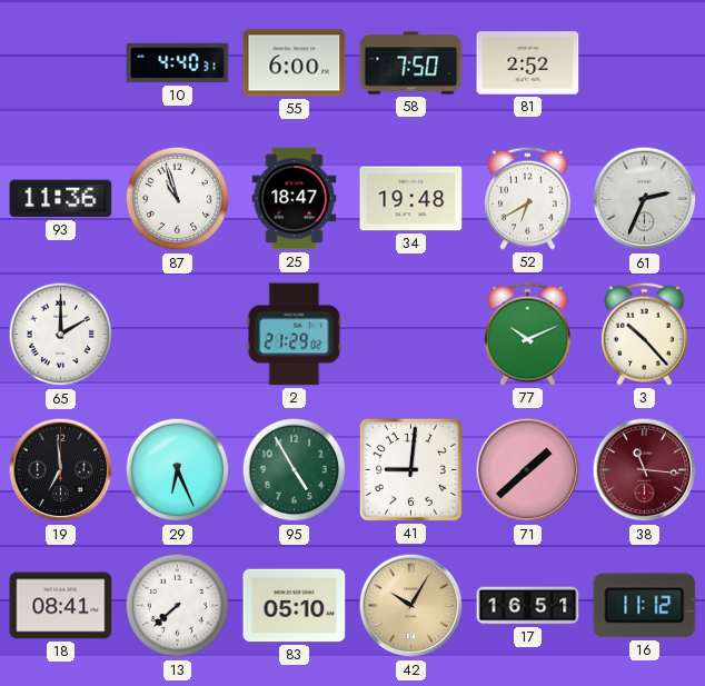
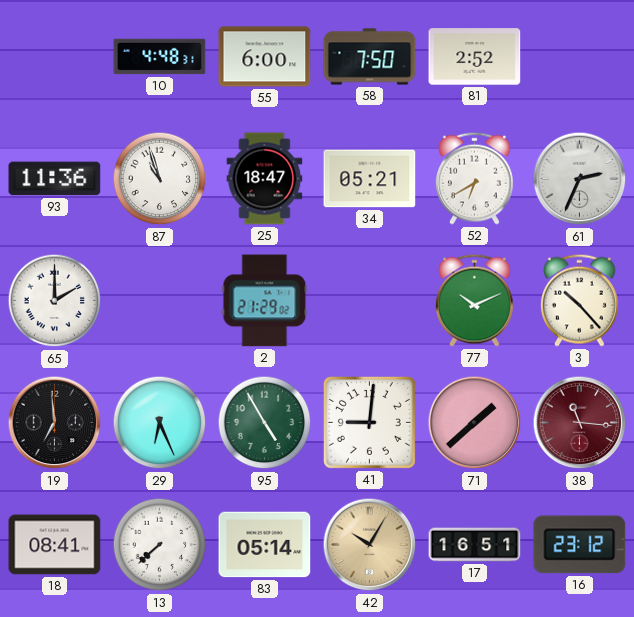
10: 4:40 -> 4:48 (160, 57)
34: 19:48 -> 05:21 (370, 179)
83: 05:10 -> 05:14 (265, 545)
16: 11:12 -> 23:12 (580, 545)
